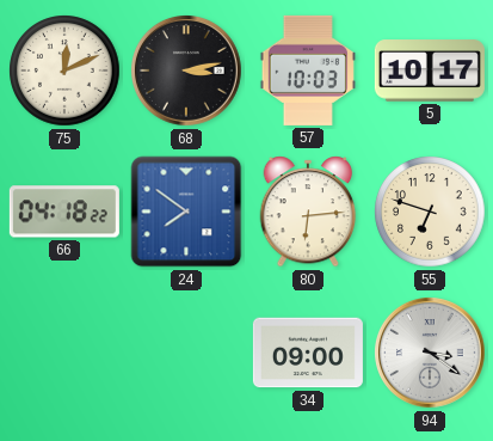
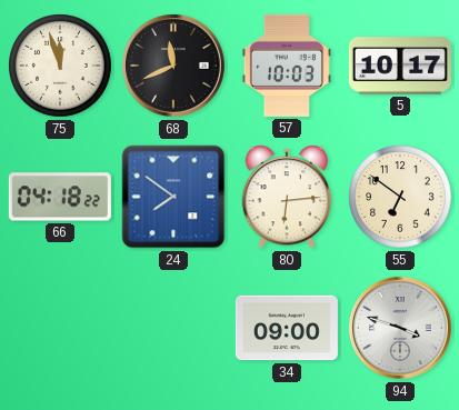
75: 12:11 -> 11:57 (60, 66)
68: 3:13 -> 11:41 (174, 67)
55: 6:48 -> 6:51 (400, 197)
94: 3:21 -> 3:48 (401, 329)
